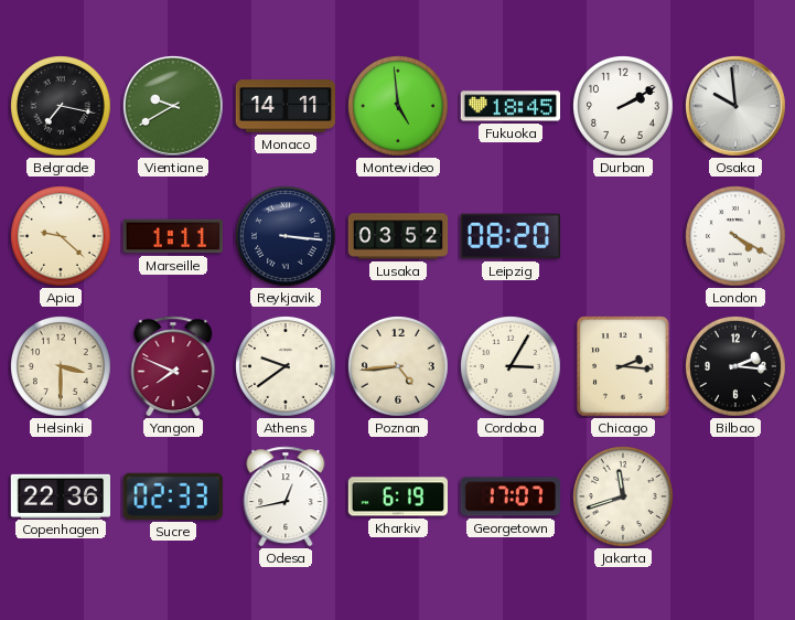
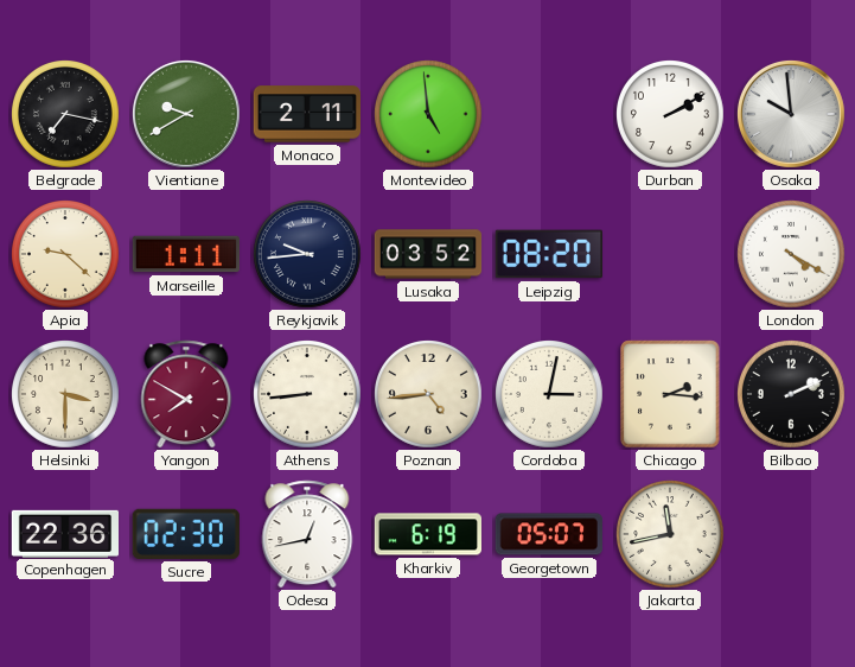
Monaco: 14:11 -> 2:11 (306, 114)
Fukuoka: 18:45 -> none (509, 106)
Reykjavik: 3:16 -> 9:44 (308, 255)
Yangon: 7:49 -> 7:50 (186, 394)
Athens: 9:39 -> 8:44 (308, 395)
Cordoba: 3:05 -> 3:02 (550, 395)
Bilbao: 2:16 -> 2:11 (792, 395)
Sucre: 02:33 -> 02:30 (186, 534)
Georgetown: 17:07 -> 05:07 (549, 534)
Jakarta: 11:42 -> 11:43 (671, 535)
